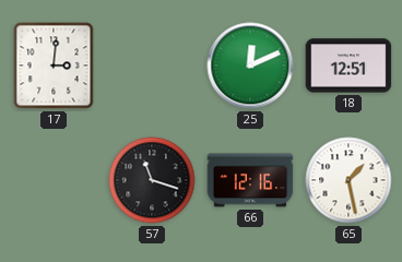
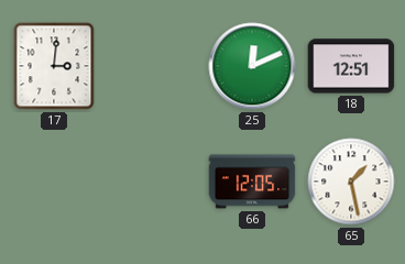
57: 11:18 -> none (152, 180)
66: 12:16 -> 12:05 (252, 182)
